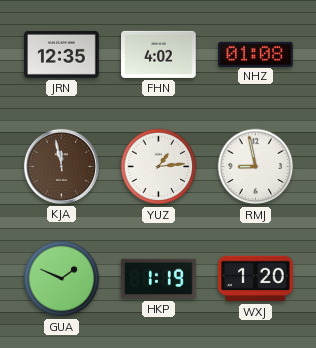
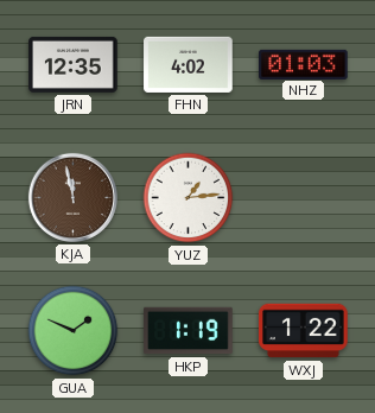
NHZ: 01:08 -> 01:03 (304, 64)
RMJ: 8:58 -> none (256, 167)
WXJ: 1:20 -> 1:22 (304, 331)
